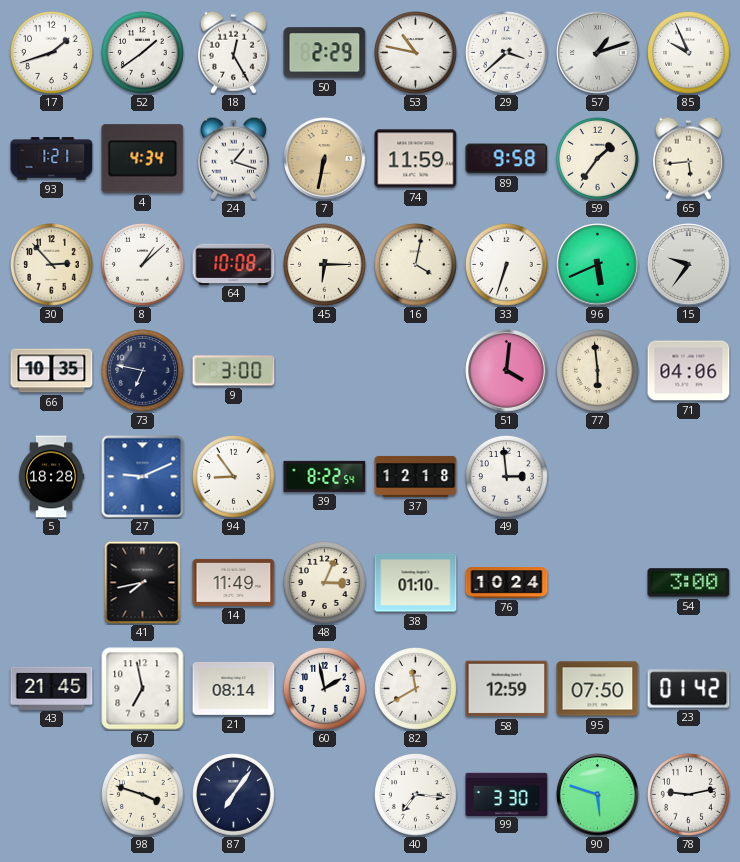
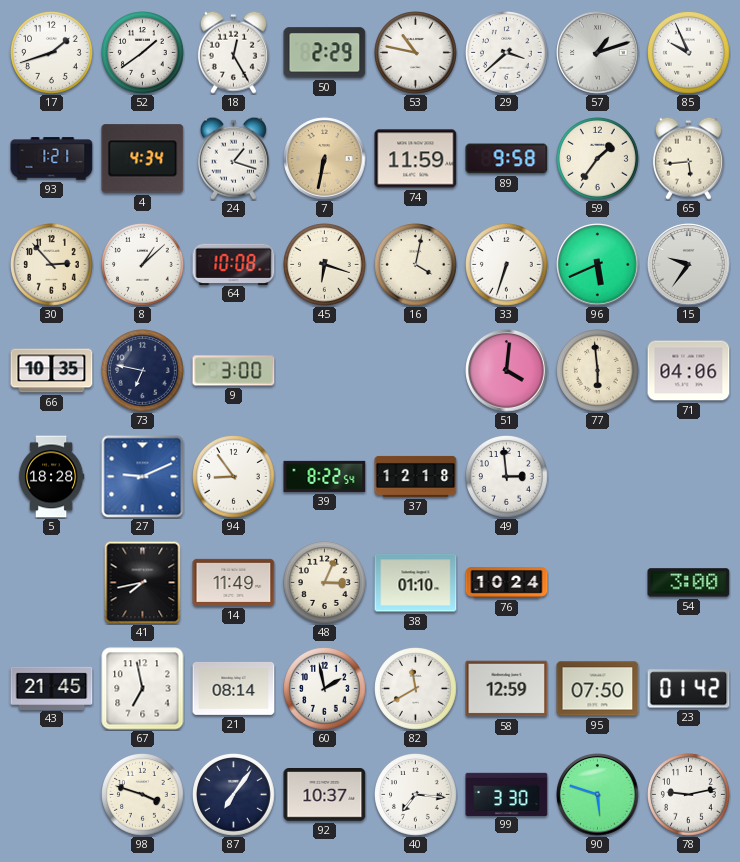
45: 6:15 -> 6:18 (325, 265)
92: none -> 10:37 (325, 795)
